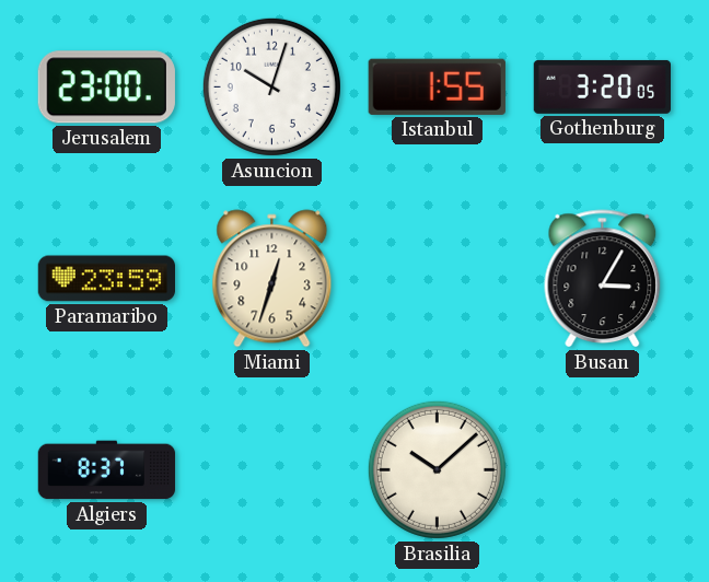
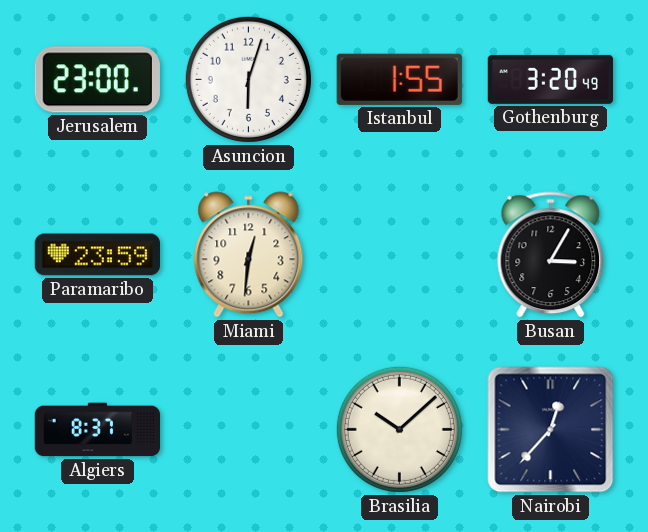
Asuncion: 10:03 -> 6:03 (248, 79)
Gothenburg: 3:20:05 -> 3:20:49 (550, 79)
Miami: 12:33 -> 12:31 (249, 255)
Nairobi: none -> 12:37 (551, 430)
